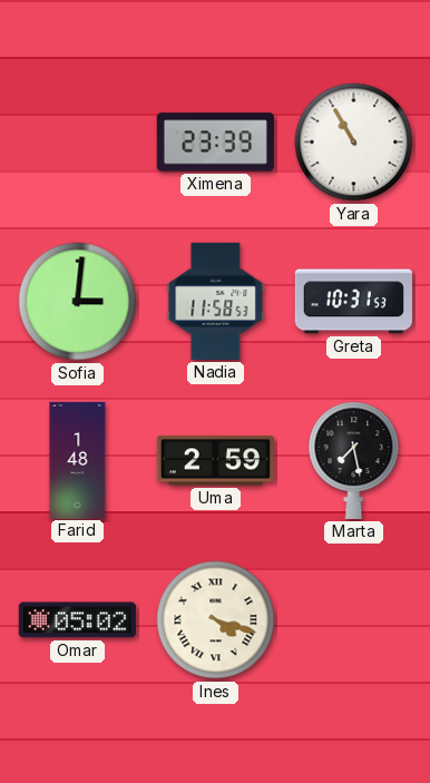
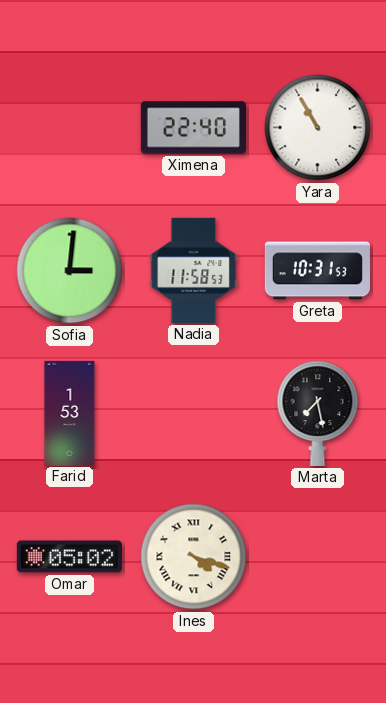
Ximena: 23:39 -> 22:40 (193, 128)
Farid: 1:48 -> 1:53 (70, 413)
Uma: 2:59 -> none (215, 461)
